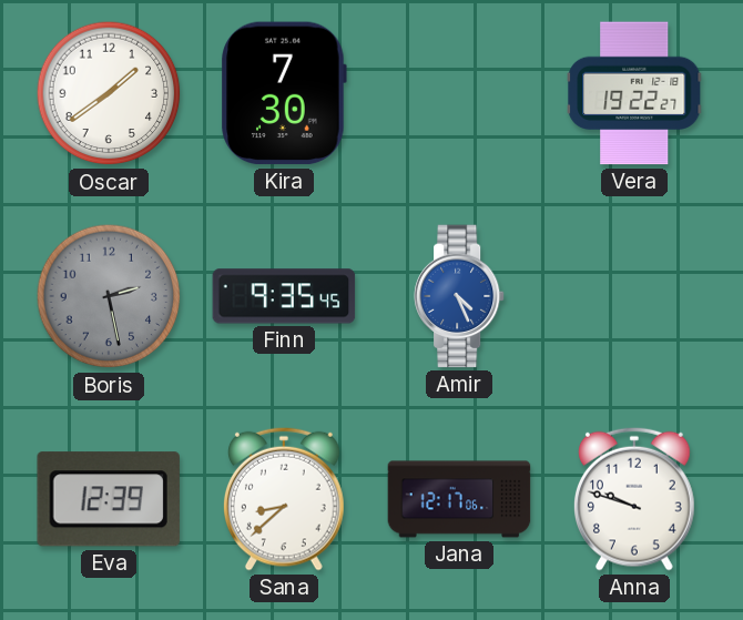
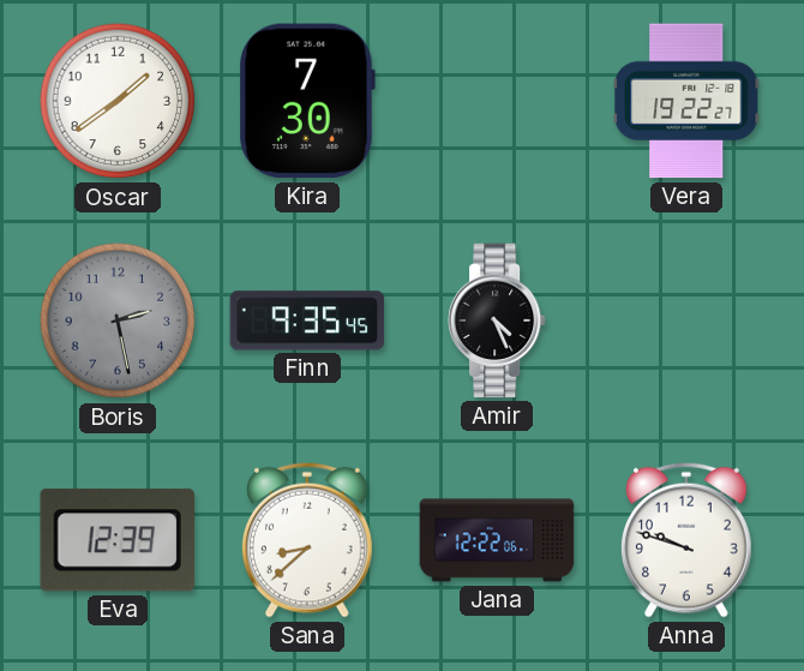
Amir dial: blue -> black (497, 320)
Jana: 12:17 -> 12:22 (497, 540)
